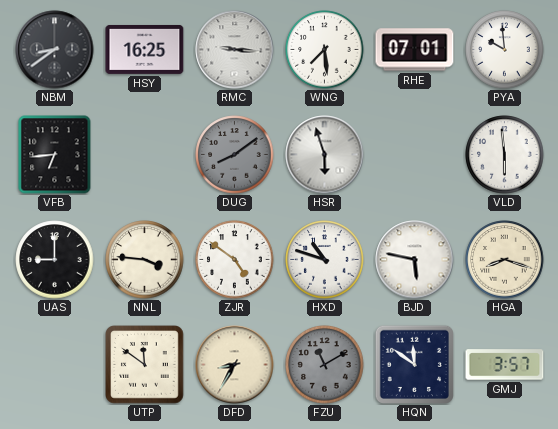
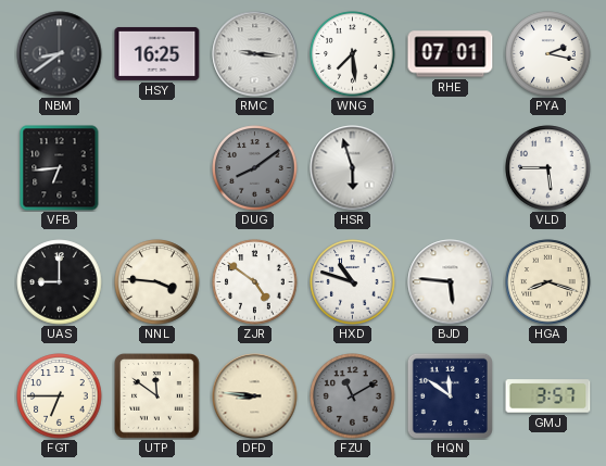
PYA: 9:59 -> 2:17 (548, 54)
VLD: 5:59 -> 5:45 (548, 168)
BJD: 5:47 -> 5:46 (451, 282)
FGT: none -> 6:45 (60, 396)
DFD: 8:35 -> 8:46 (255, 396)
